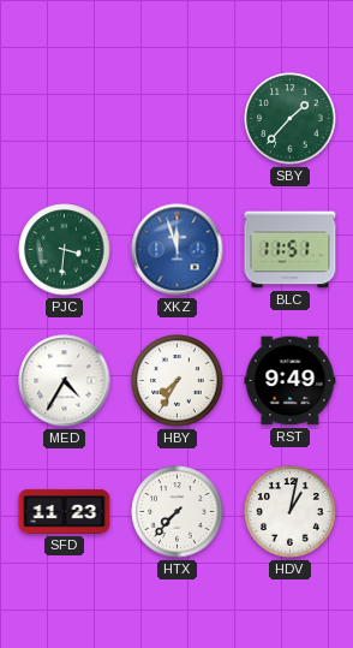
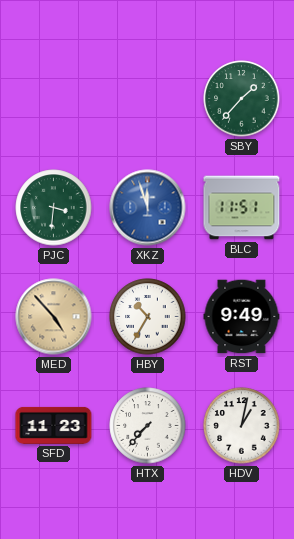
MED: 4:35 -> 4:53 (54, 317)
MED dial: white -> champagne (54, 317)
HBY: 7:35 -> 10:35 (148, 317)
